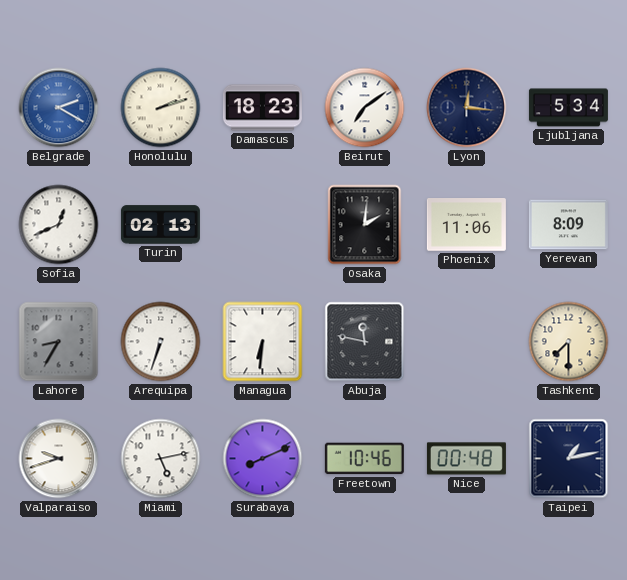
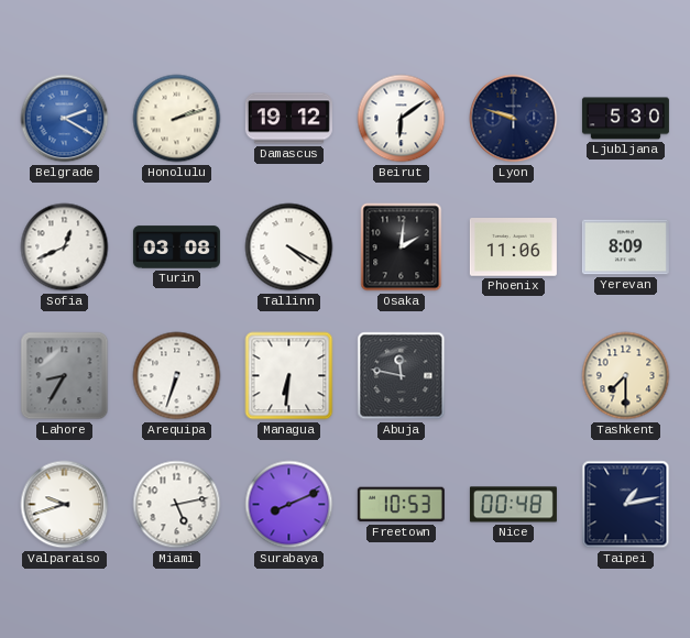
Damascus: 18:23 -> 19:12 (288, 119)
Beirut: 7:09 -> 6:09 (402, 119)
Lyon: 12:16 -> 9:48 (514, 119)
Ljubljana: 5:34 -> 5:30 (625, 119)
Turin: 02:13 -> 03:08 (176, 248)
Tallinn: none -> 4:20 (289, 248)
Freetown: 10:46 -> 10:53 (401, 505)
